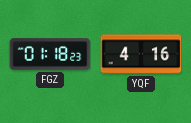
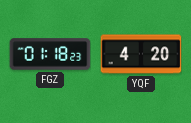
YQF: 4:16 -> 4:20 (141, 54)
